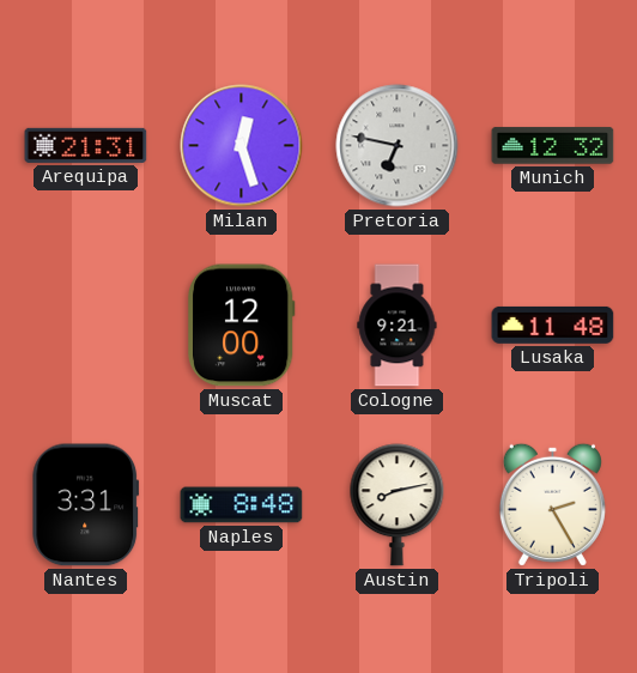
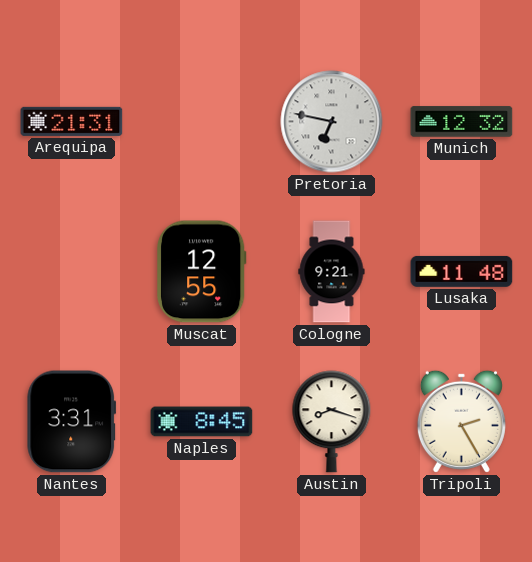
Milan: 12:27 -> none (242, 146)
Muscat: 12:00 -> 12:55 (201, 272)
Naples: 8:48 -> 8:45 (202, 422)
Austin: 8:13 -> 8:18 (332, 422)
